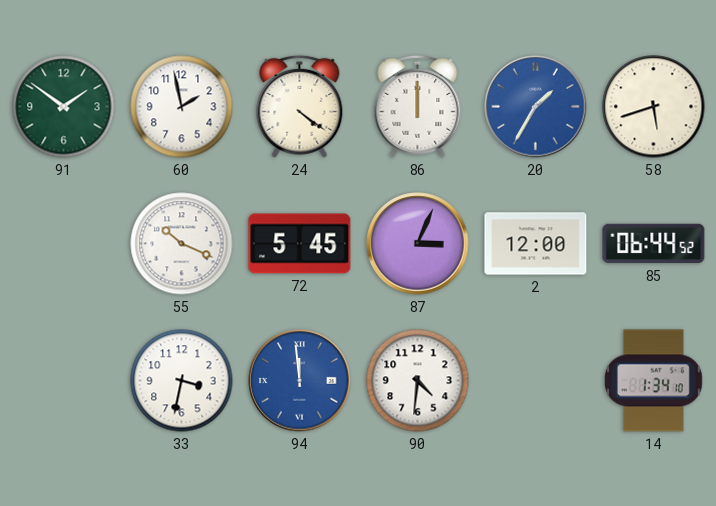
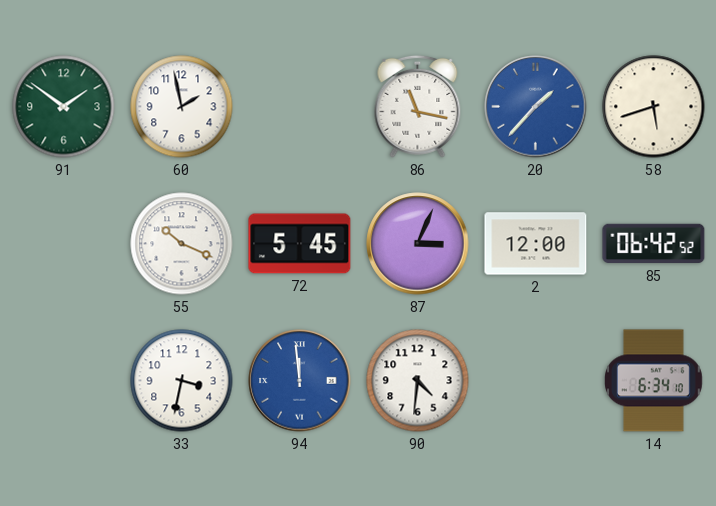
24: 4:21 -> none (300, 106)
86: 12:00 -> 11:17 (418, 106)
20: 1:35 -> 1:37 (536, 107)
85: 06:44 -> 06:42 (654, 244)
14: 1:34 -> 6:34 (654, 381)
